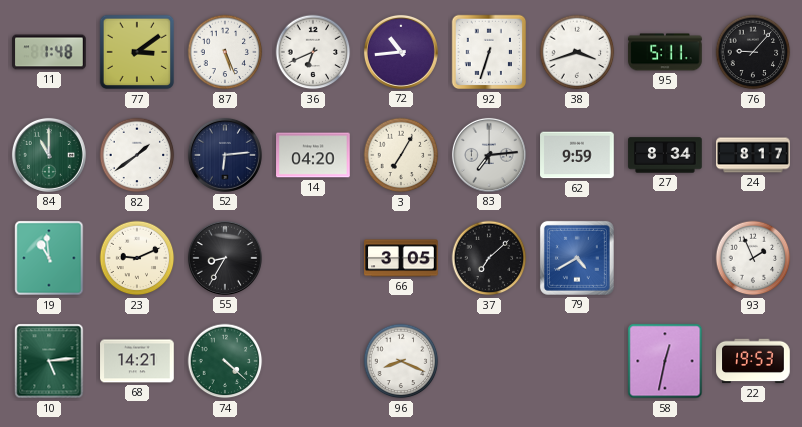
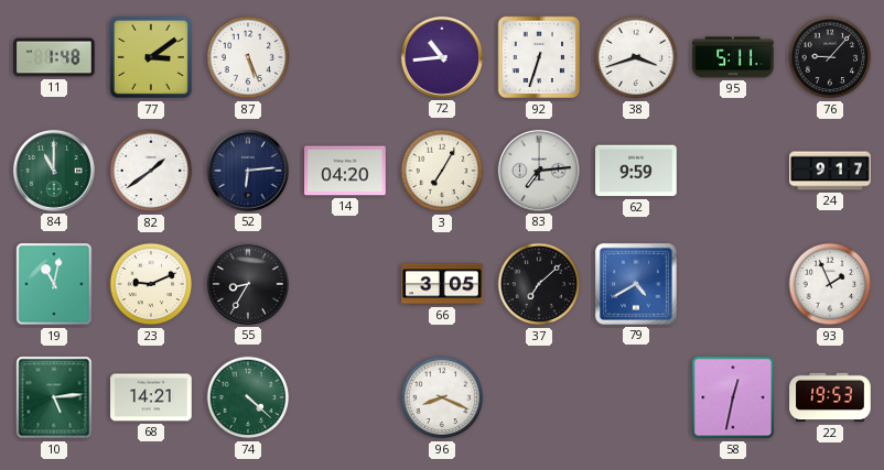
36: 6:41 -> none (313, 52)
27: 8:34 -> none (665, 155)
24: 8:17 -> 9:17 (830, 171)
19: 10:59 -> 11:02 (54, 284)
